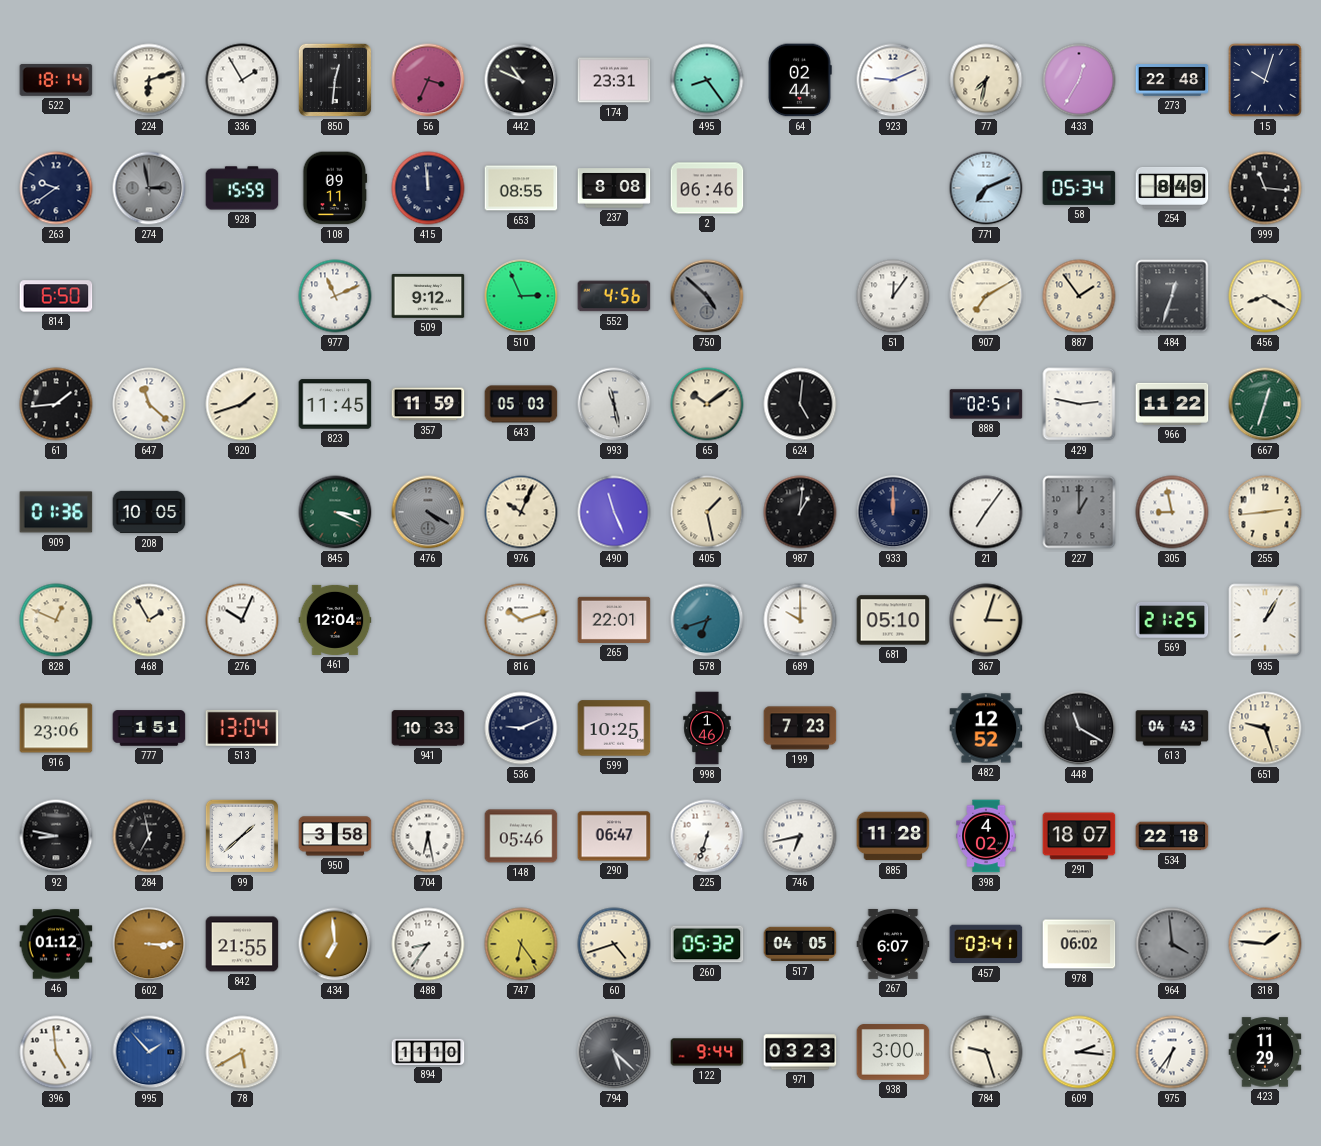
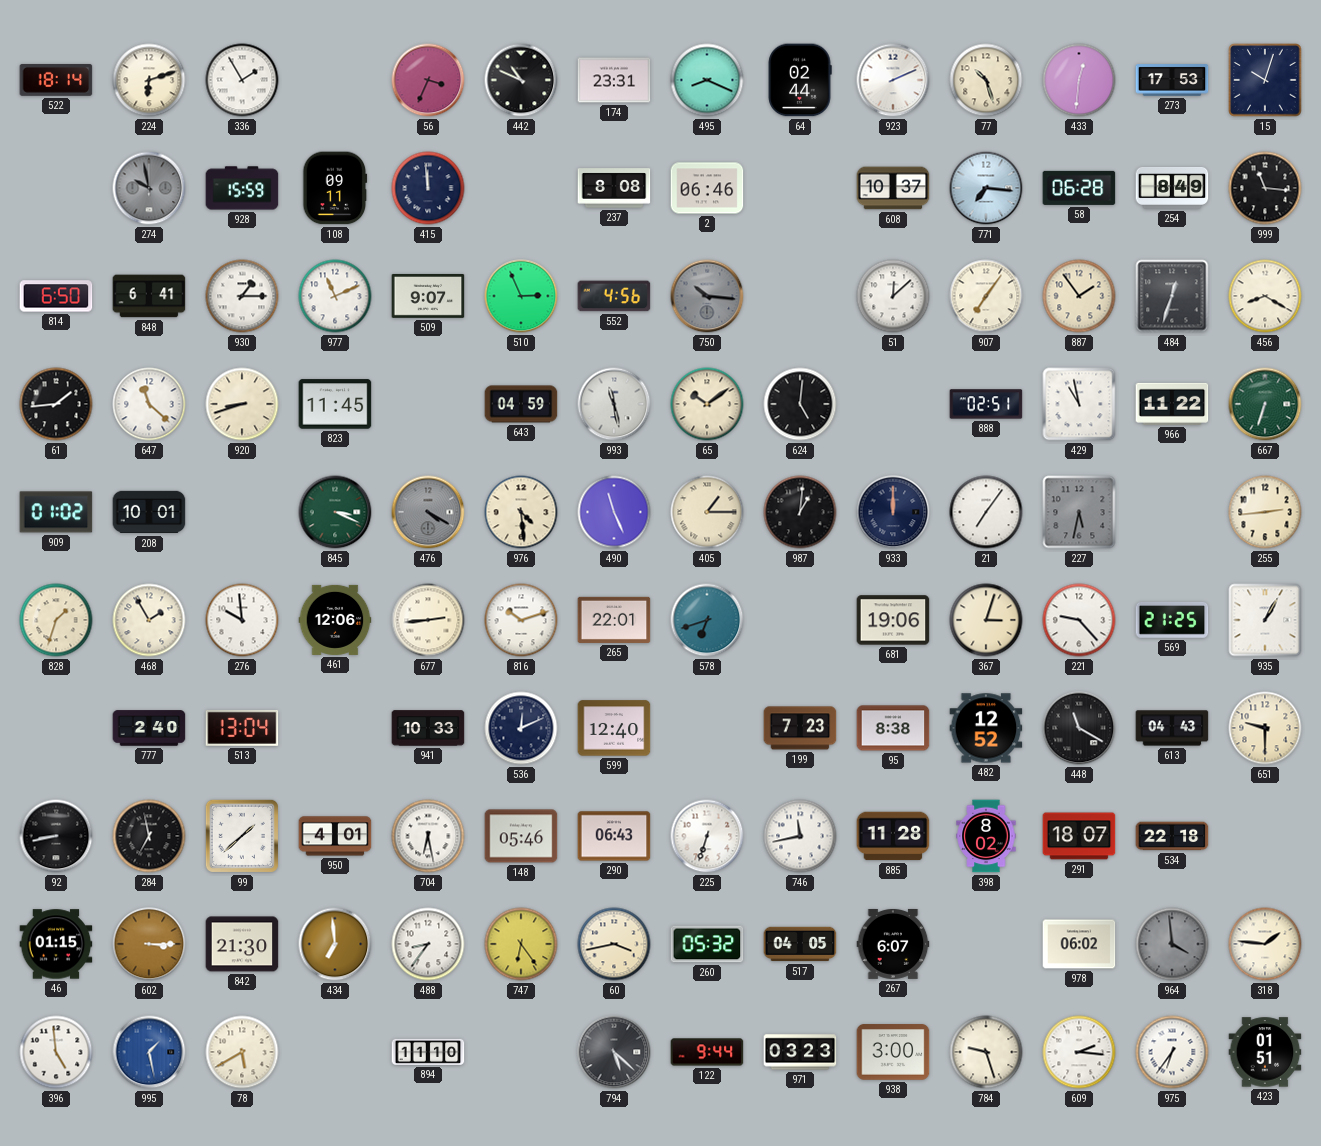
850: 12:31 -> none (335, 80)
495: 8:24 -> 8:19 (707, 80)
923: 9:11 -> 2:11 (893, 80)
77: 7:32 -> 10:27 (986, 80)
433: 12:35 -> 12:31 (1079, 80)
273: 22:48 -> 17:53 (1172, 80)
263: 9:39 -> none (56, 188)
274: 2:58 -> 9:58 (149, 188)
653: 08:55 -> none (521, 188)
608: none -> 10:37 (893, 188)
771: 7:11 -> 7:16 (986, 188)
58: 05:34 -> 06:28 (1079, 188)
848: none -> 6:41 (149, 296)
930: none -> 1:15 (242, 296)
509: 9:12 -> 9:07 (428, 296)
750: 4:52 -> 10:16 (707, 296)
51: 12:06 -> 12:08 (893, 296)
907: 7:10 -> 7:06 (986, 296)
920: 1:42 -> 8:42 (242, 404)
357: 11:59 -> none (428, 404)
643: 05:03 -> 04:59 (521, 404)
429: 2:47 -> 10:58 (1079, 404)
667: 12:33 -> 6:33 (1265, 404)
909: 01:36 -> 01:02 (56, 512)
208: 10:05 -> 10:01 (149, 512)
976: 10:04 -> 4:29 (521, 512)
405: 1:28 -> 1:15 (707, 512)
227: 1:00 -> 5:32 (1079, 512)
305: 8:58 -> none (1172, 512)
828: 12:49 -> 1:33 (56, 620)
276: 10:04 -> 9:59 (242, 620)
461: 12:04 -> 12:06 (335, 620)
677: none -> 2:44 (428, 620)
689: 10:00 -> none (800, 620)
681: 05:10 -> 19:06 (893, 620)
221: none -> 9:23 (1079, 620)
916: 23:06 -> none (56, 728)
777: 1:51 -> 2:40 (149, 728)
536: 9:11 -> 12:11 (521, 728)
599: 10:25 -> 12:40 (614, 728)
998: 1:46 -> none (707, 728)
95: none -> 8:38 (893, 728)
651: 9:27 -> 9:30 (1265, 728)
92: 8:47 -> 8:43 (56, 836)
950: 3:58 -> 4:01 (335, 836)
290: 06:47 -> 06:43 (614, 836)
746: 6:43 -> 11:43 (800, 836)
398: 4:02 -> 8:02 (986, 836)
46: 01:12 -> 01:15 (56, 944)
842: 21:55 -> 21:30 (242, 944)
60: 4:42 -> 3:43 (614, 944)
457: 03:41 -> none (986, 944)
995: 1:53 -> 1:28 (149, 1052)
423: 11:29 -> 01:51 (1265, 1052)
